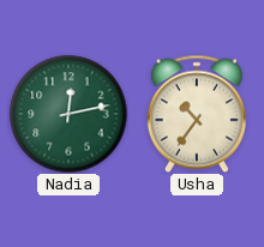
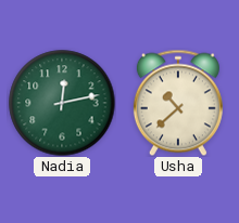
Usha: 10:36 -> 10:38 (178, 103)
